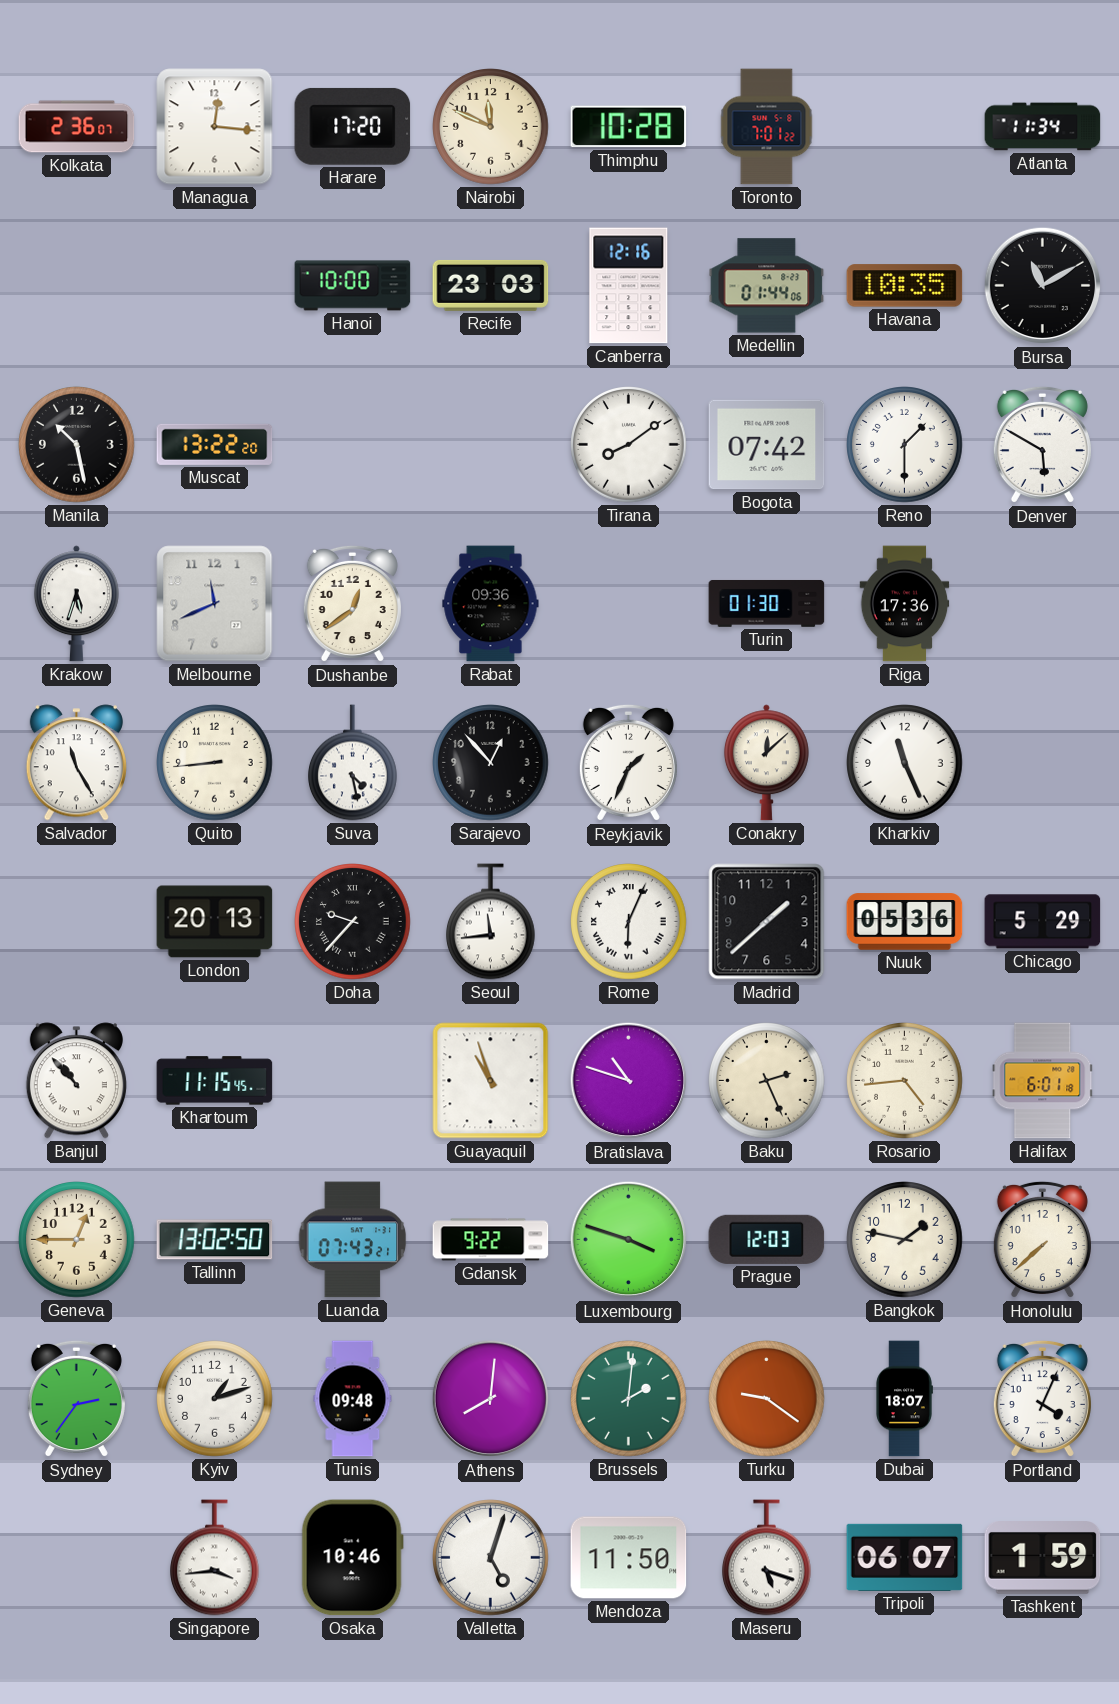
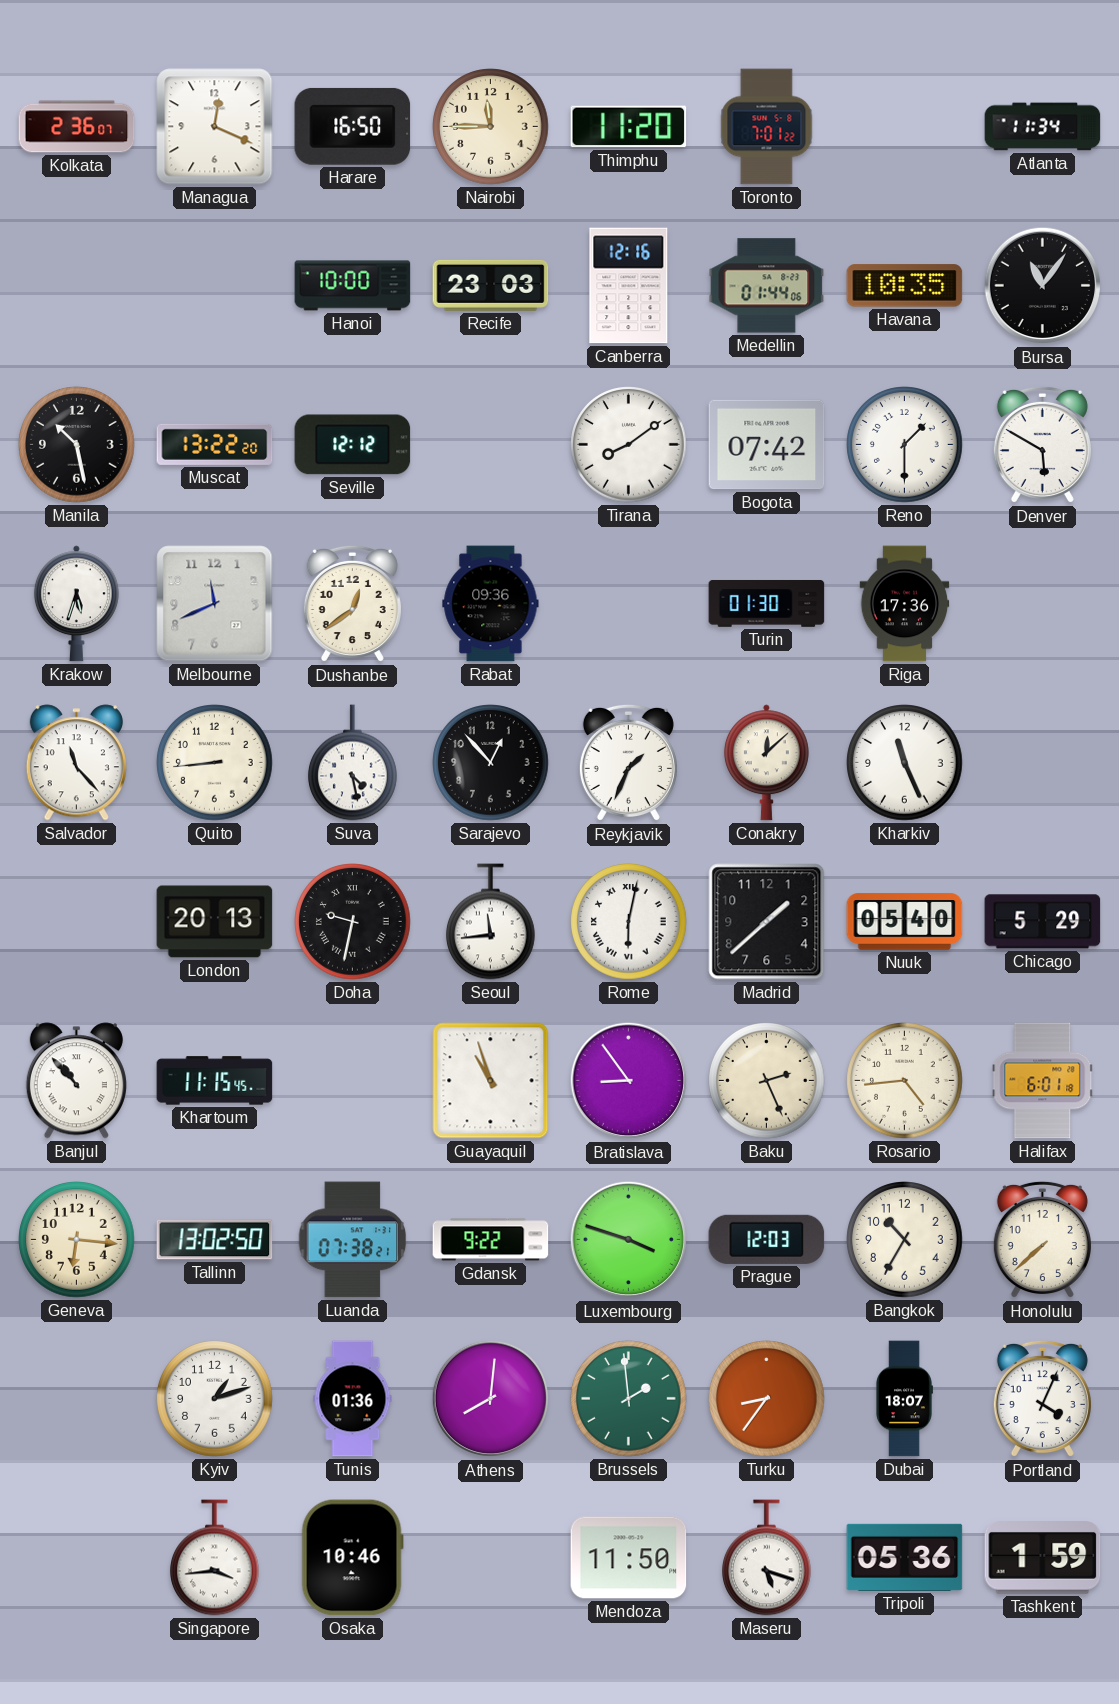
Managua: 12:16 -> 12:19 (215, 127)
Harare: 17:20 -> 16:50 (353, 126)
Nairobi: 11:49 -> 11:45 (491, 127)
Thimphu: 10:28 -> 11:20 (629, 127)
Bursa: 11:10 -> 11:06 (1043, 286)
Seville: none -> 12:12 (353, 445)
Salvador: 11:25 -> 11:23 (76, 763)
Doha: 9:37 -> 9:32 (353, 922)
Rome: 6:04 -> 6:02 (629, 922)
Nuuk: 05:36 -> 05:40 (905, 922)
Bratislava: 10:48 -> 8:54 (629, 1081)
Geneva: 12:45 -> 6:16 (77, 1240)
Luanda: 07:43 -> 07:38 (353, 1240)
Bangkok: 1:47 -> 10:35 (905, 1240)
Sydney: 2:36 -> none (76, 1399)
Tunis: 09:48 -> 01:36 (353, 1399)
Brussels: 2:01 -> 1:59 (629, 1399)
Turku: 9:21 -> 8:36 (767, 1399)
Valletta: 5:03 -> none (491, 1558)
Tripoli: 06:07 -> 05:36 (905, 1557)
